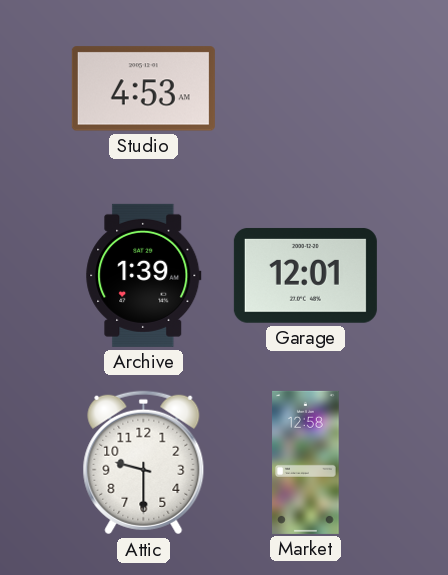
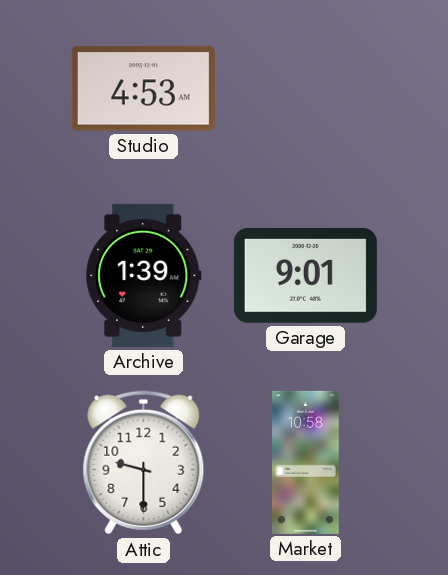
Garage: 12:01 -> 9:01 (305, 275)
Market: 12:58 -> 10:58 (306, 462)
